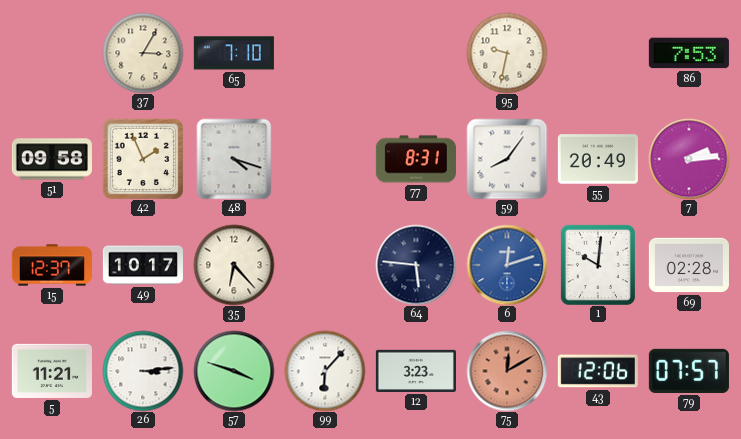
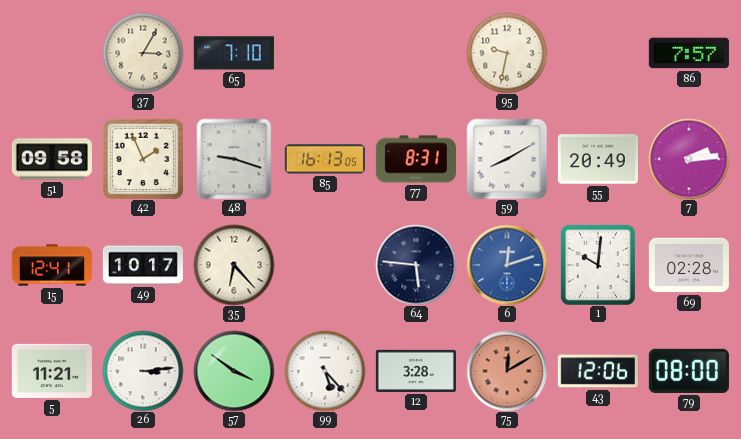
86: 7:53 -> 7:57 (689, 53)
48: 4:18 -> 9:18 (234, 159)
85: none -> 16:13 (325, 159)
59: 8:06 -> 8:10 (507, 159)
15: 12:37 -> 12:41 (52, 265)
57: 3:48 -> 3:51 (234, 371)
99: 6:07 -> 5:23 (325, 371)
12: 3:23 -> 3:28 (416, 371)
79: 07:57 -> 08:00 (689, 371)
